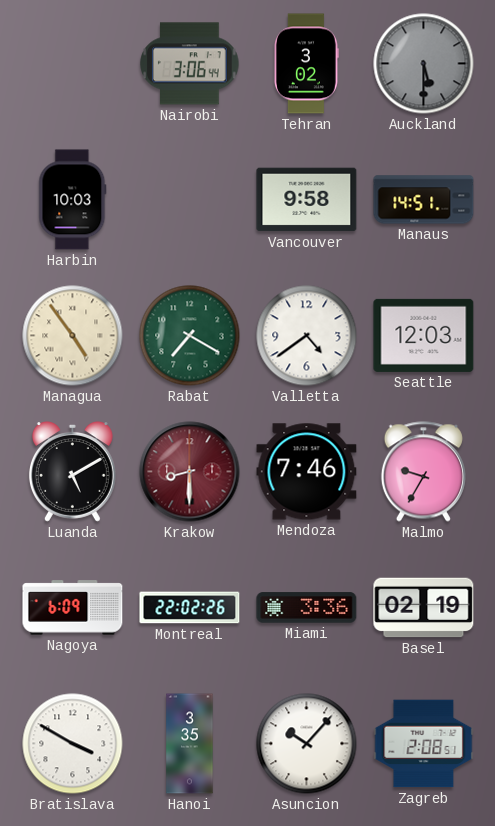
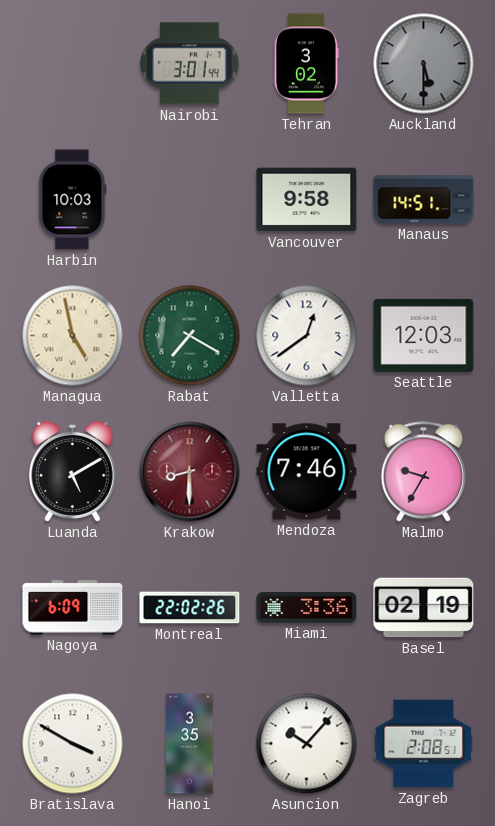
Nairobi: 3:06 -> 3:01 (190, 64)
Managua: 4:54 -> 4:58 (73, 336)
Valletta: 4:39 -> 12:39 (307, 336)
